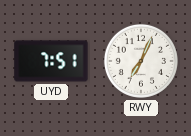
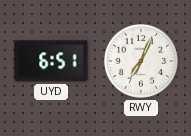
UYD: 7:51 -> 6:51 (51, 61)
